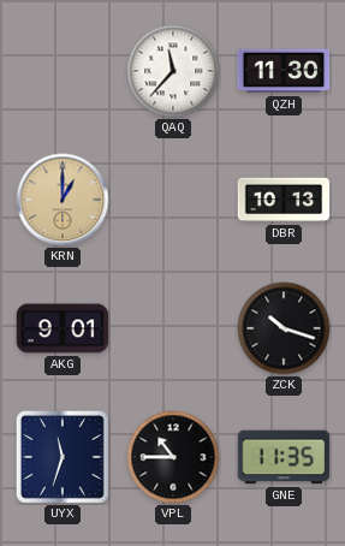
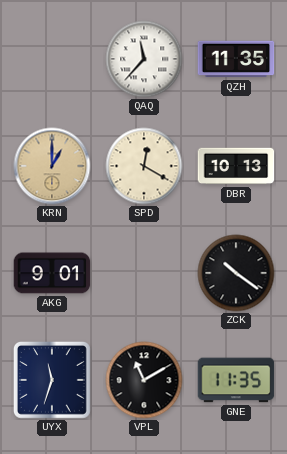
QZH: 11:30 -> 11:35 (236, 59)
SPD: none -> 12:20 (144, 166)
ZCK: 10:18 -> 10:21 (236, 273)
VPL: 10:45 -> 11:10 (144, 380)
